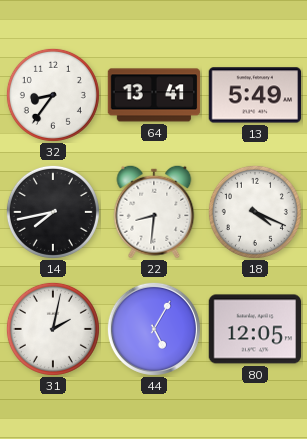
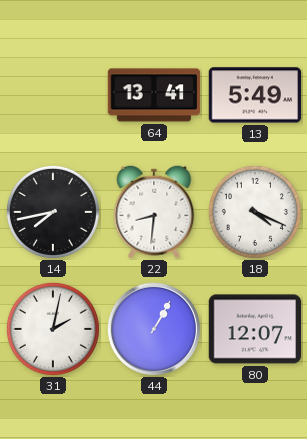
32: 8:36 -> none (53, 95)
44: 5:05 -> 1:05 (154, 329)
80: 12:05 -> 12:07 (255, 329)
